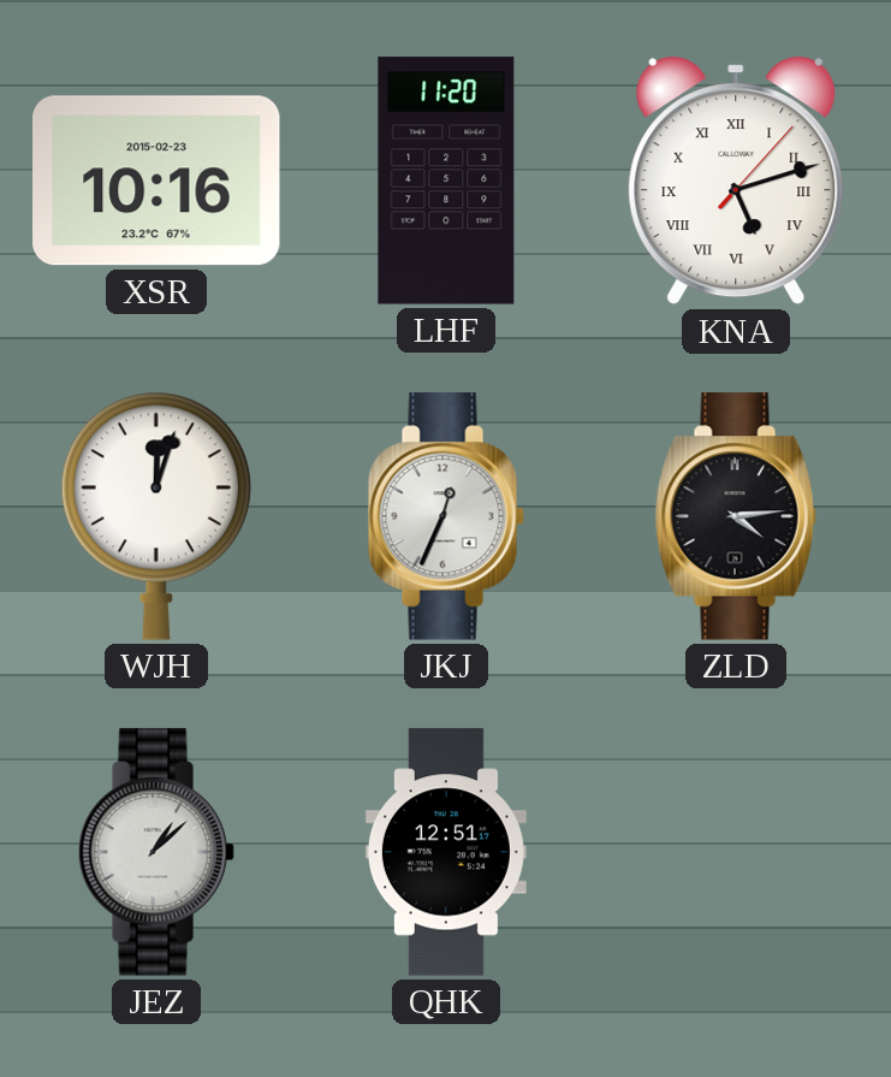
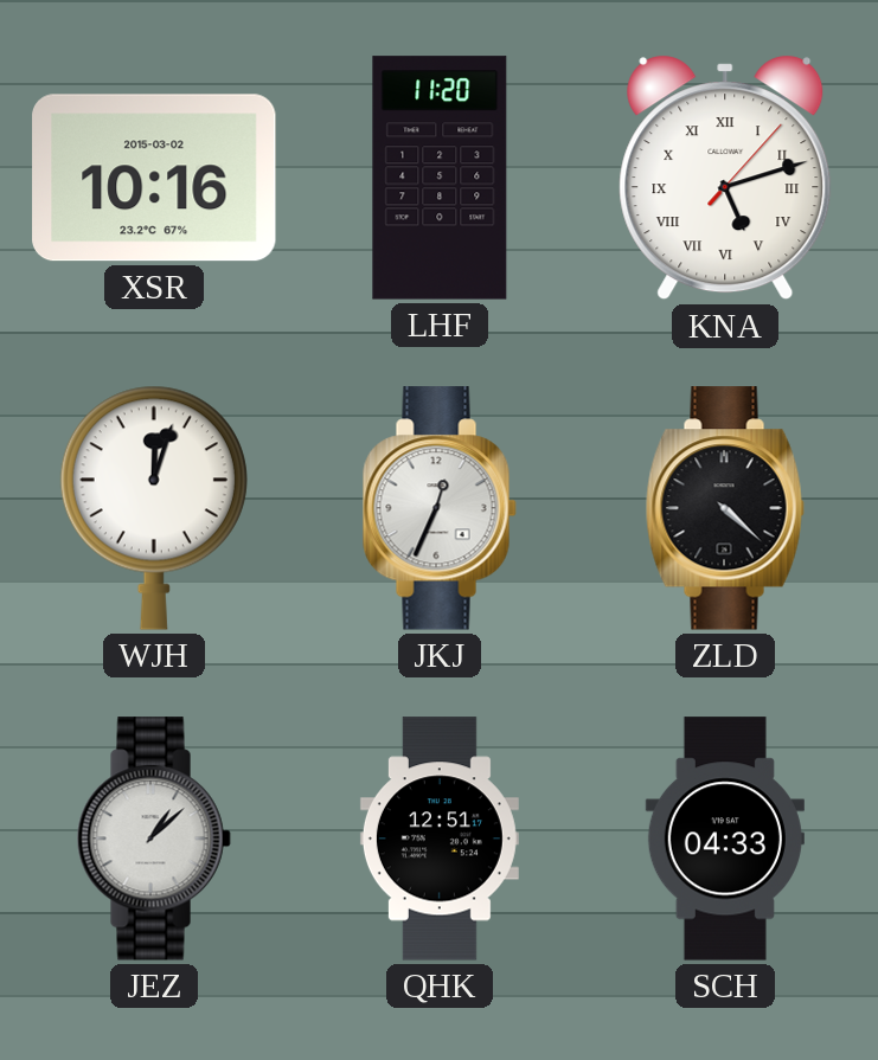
XSR date: 2015-02-23 -> 2015-03-02 (154, 178)
ZLD: 4:14 -> 4:22 (725, 508)
SCH: none -> 04:33 (725, 839)
